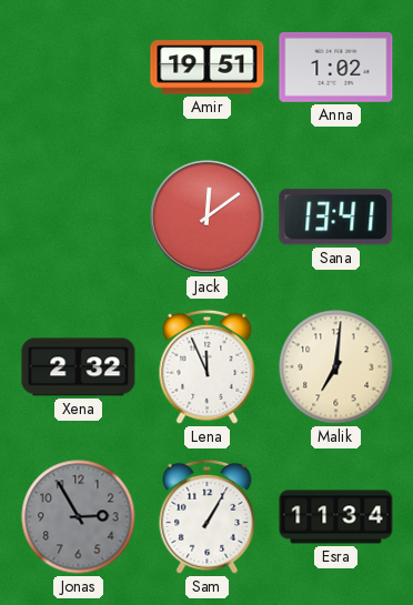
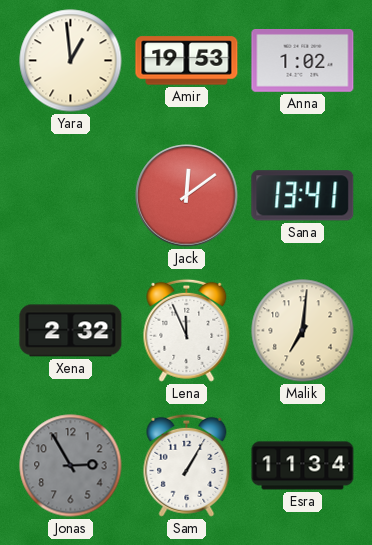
Yara: none -> 12:59 (71, 61)
Amir: 19:51 -> 19:53 (187, 61)
